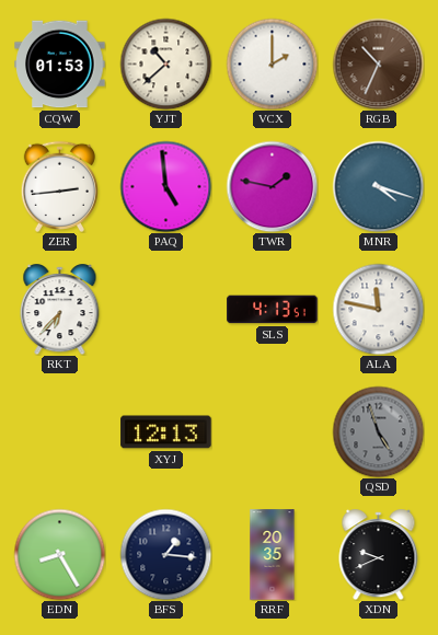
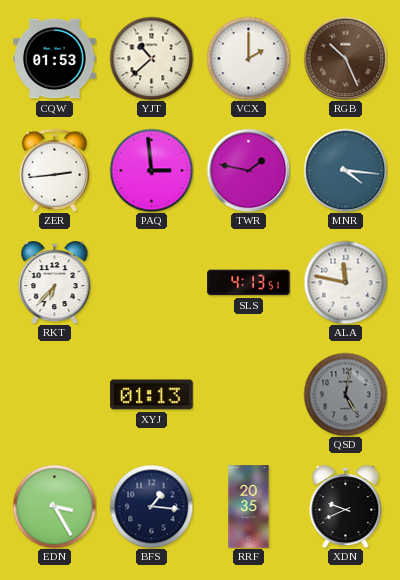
RGB: 10:34 -> 10:26 (345, 58)
PAQ: 4:59 -> 2:59 (151, 170)
MNR: 4:18 -> 4:16 (345, 170)
XYJ: 12:13 -> 01:13 (152, 395)
QSD: 4:57 -> 5:02 (345, 394)
EDN: 8:25 -> 3:25 (54, 506)
